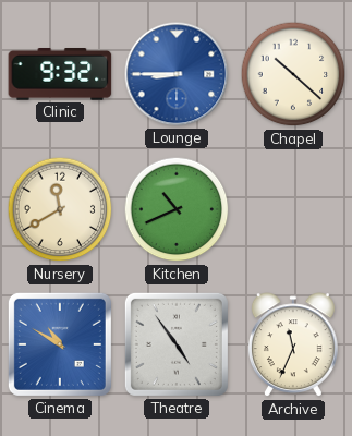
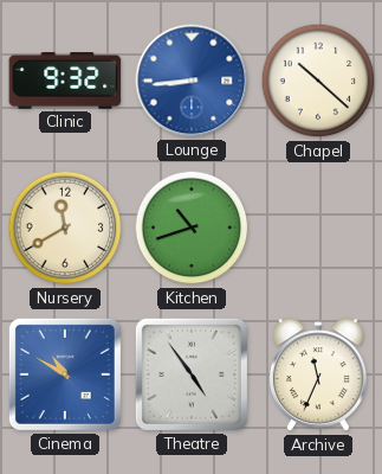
Lounge: 8:45 -> 8:44 (192, 81)
Kitchen: 10:41 -> 10:42 (192, 228)
